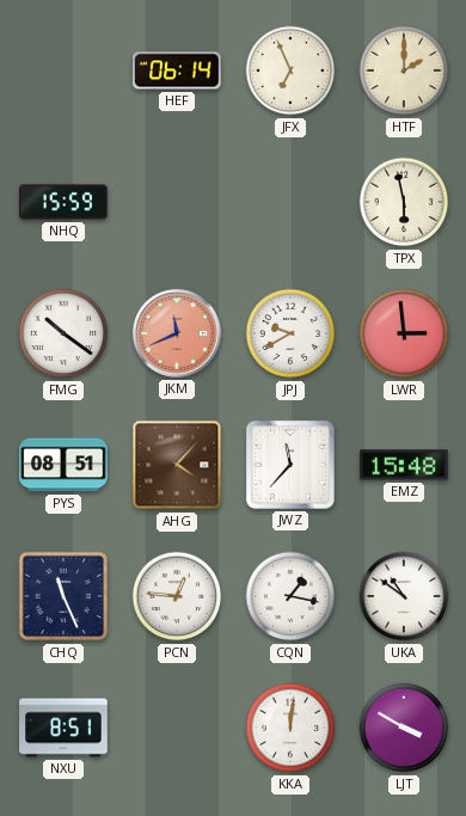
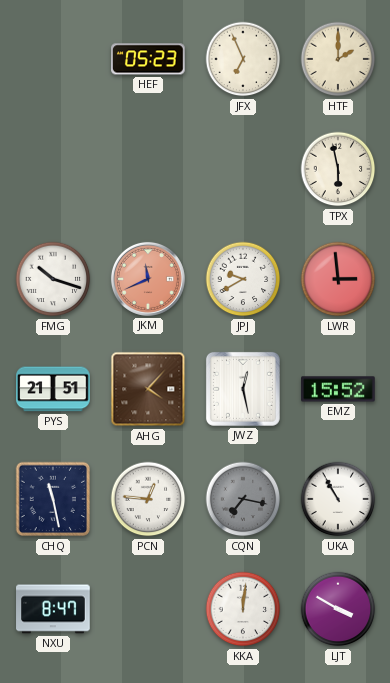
HEF: 06:14 -> 05:23 (149, 59)
NHQ: 15:59 -> none (63, 202)
FMG: 10:21 -> 10:18 (53, 279)
PYS: 08:51 -> 21:51 (53, 389)
JWZ: 11:37 -> 12:28 (243, 389)
EMZ: 15:48 -> 15:52 (338, 389)
CHQ: 11:26 -> 11:28 (53, 499)
CQN: 1:17 -> 7:17 (243, 499)
CQN dial: white -> grey (243, 499)
UKA: 10:51 -> 10:55 (338, 499)
NXU: 8:51 -> 8:47 (53, 609)
